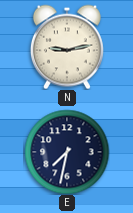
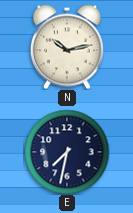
N: 9:13 -> 10:13 (67, 47)
